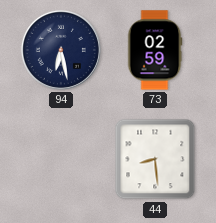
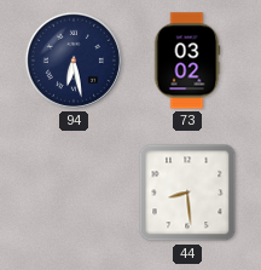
73: 02:59 -> 03:02 (187, 61)
